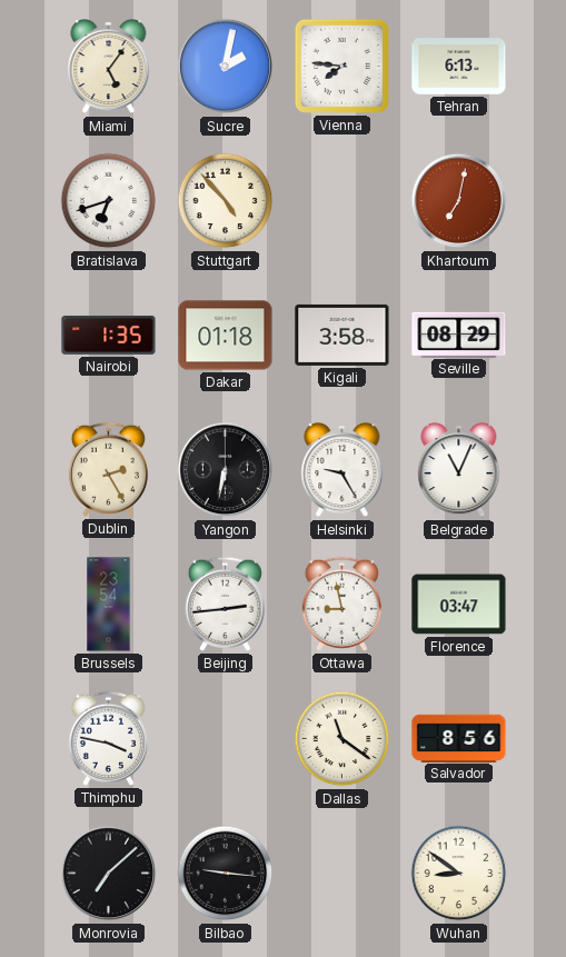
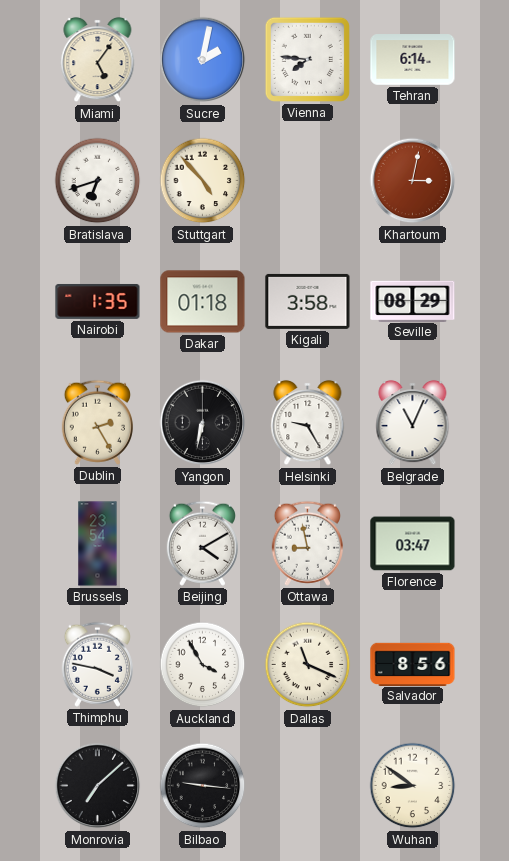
Tehran: 6:13 -> 6:14 (413, 60)
Khartoum: 7:02 -> 3:02 (413, 181)
Beijing: 2:44 -> 4:10 (202, 543)
Auckland: none -> 3:55 (203, 665)
Dallas: 11:21 -> 11:19 (308, 665)
